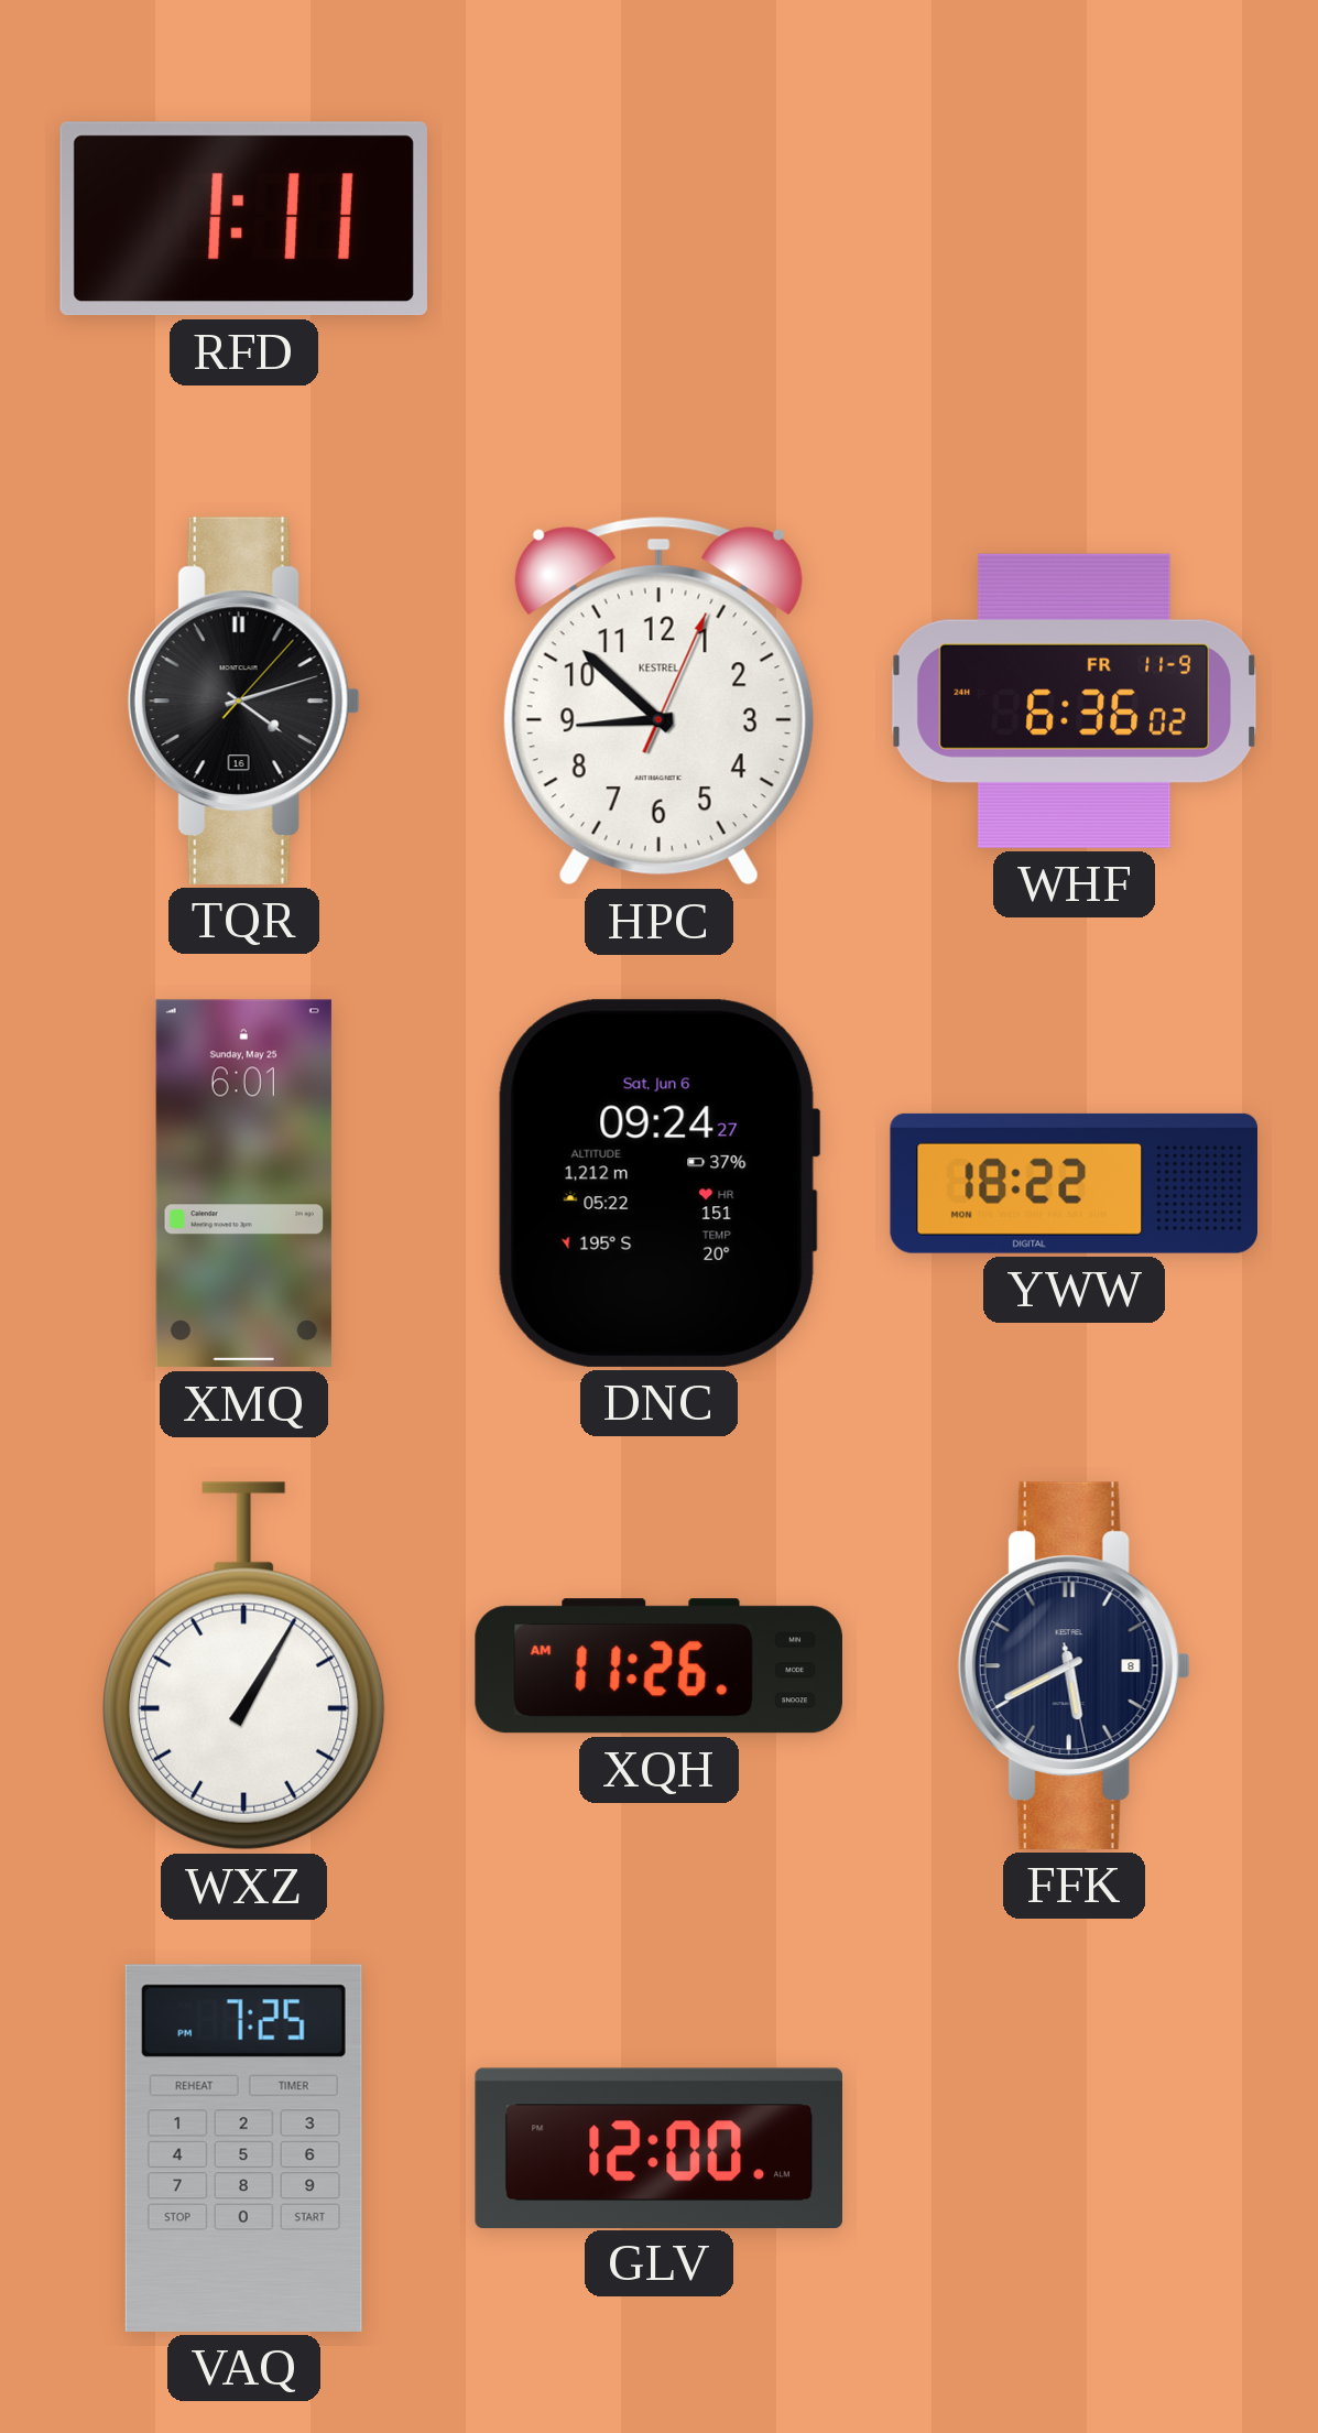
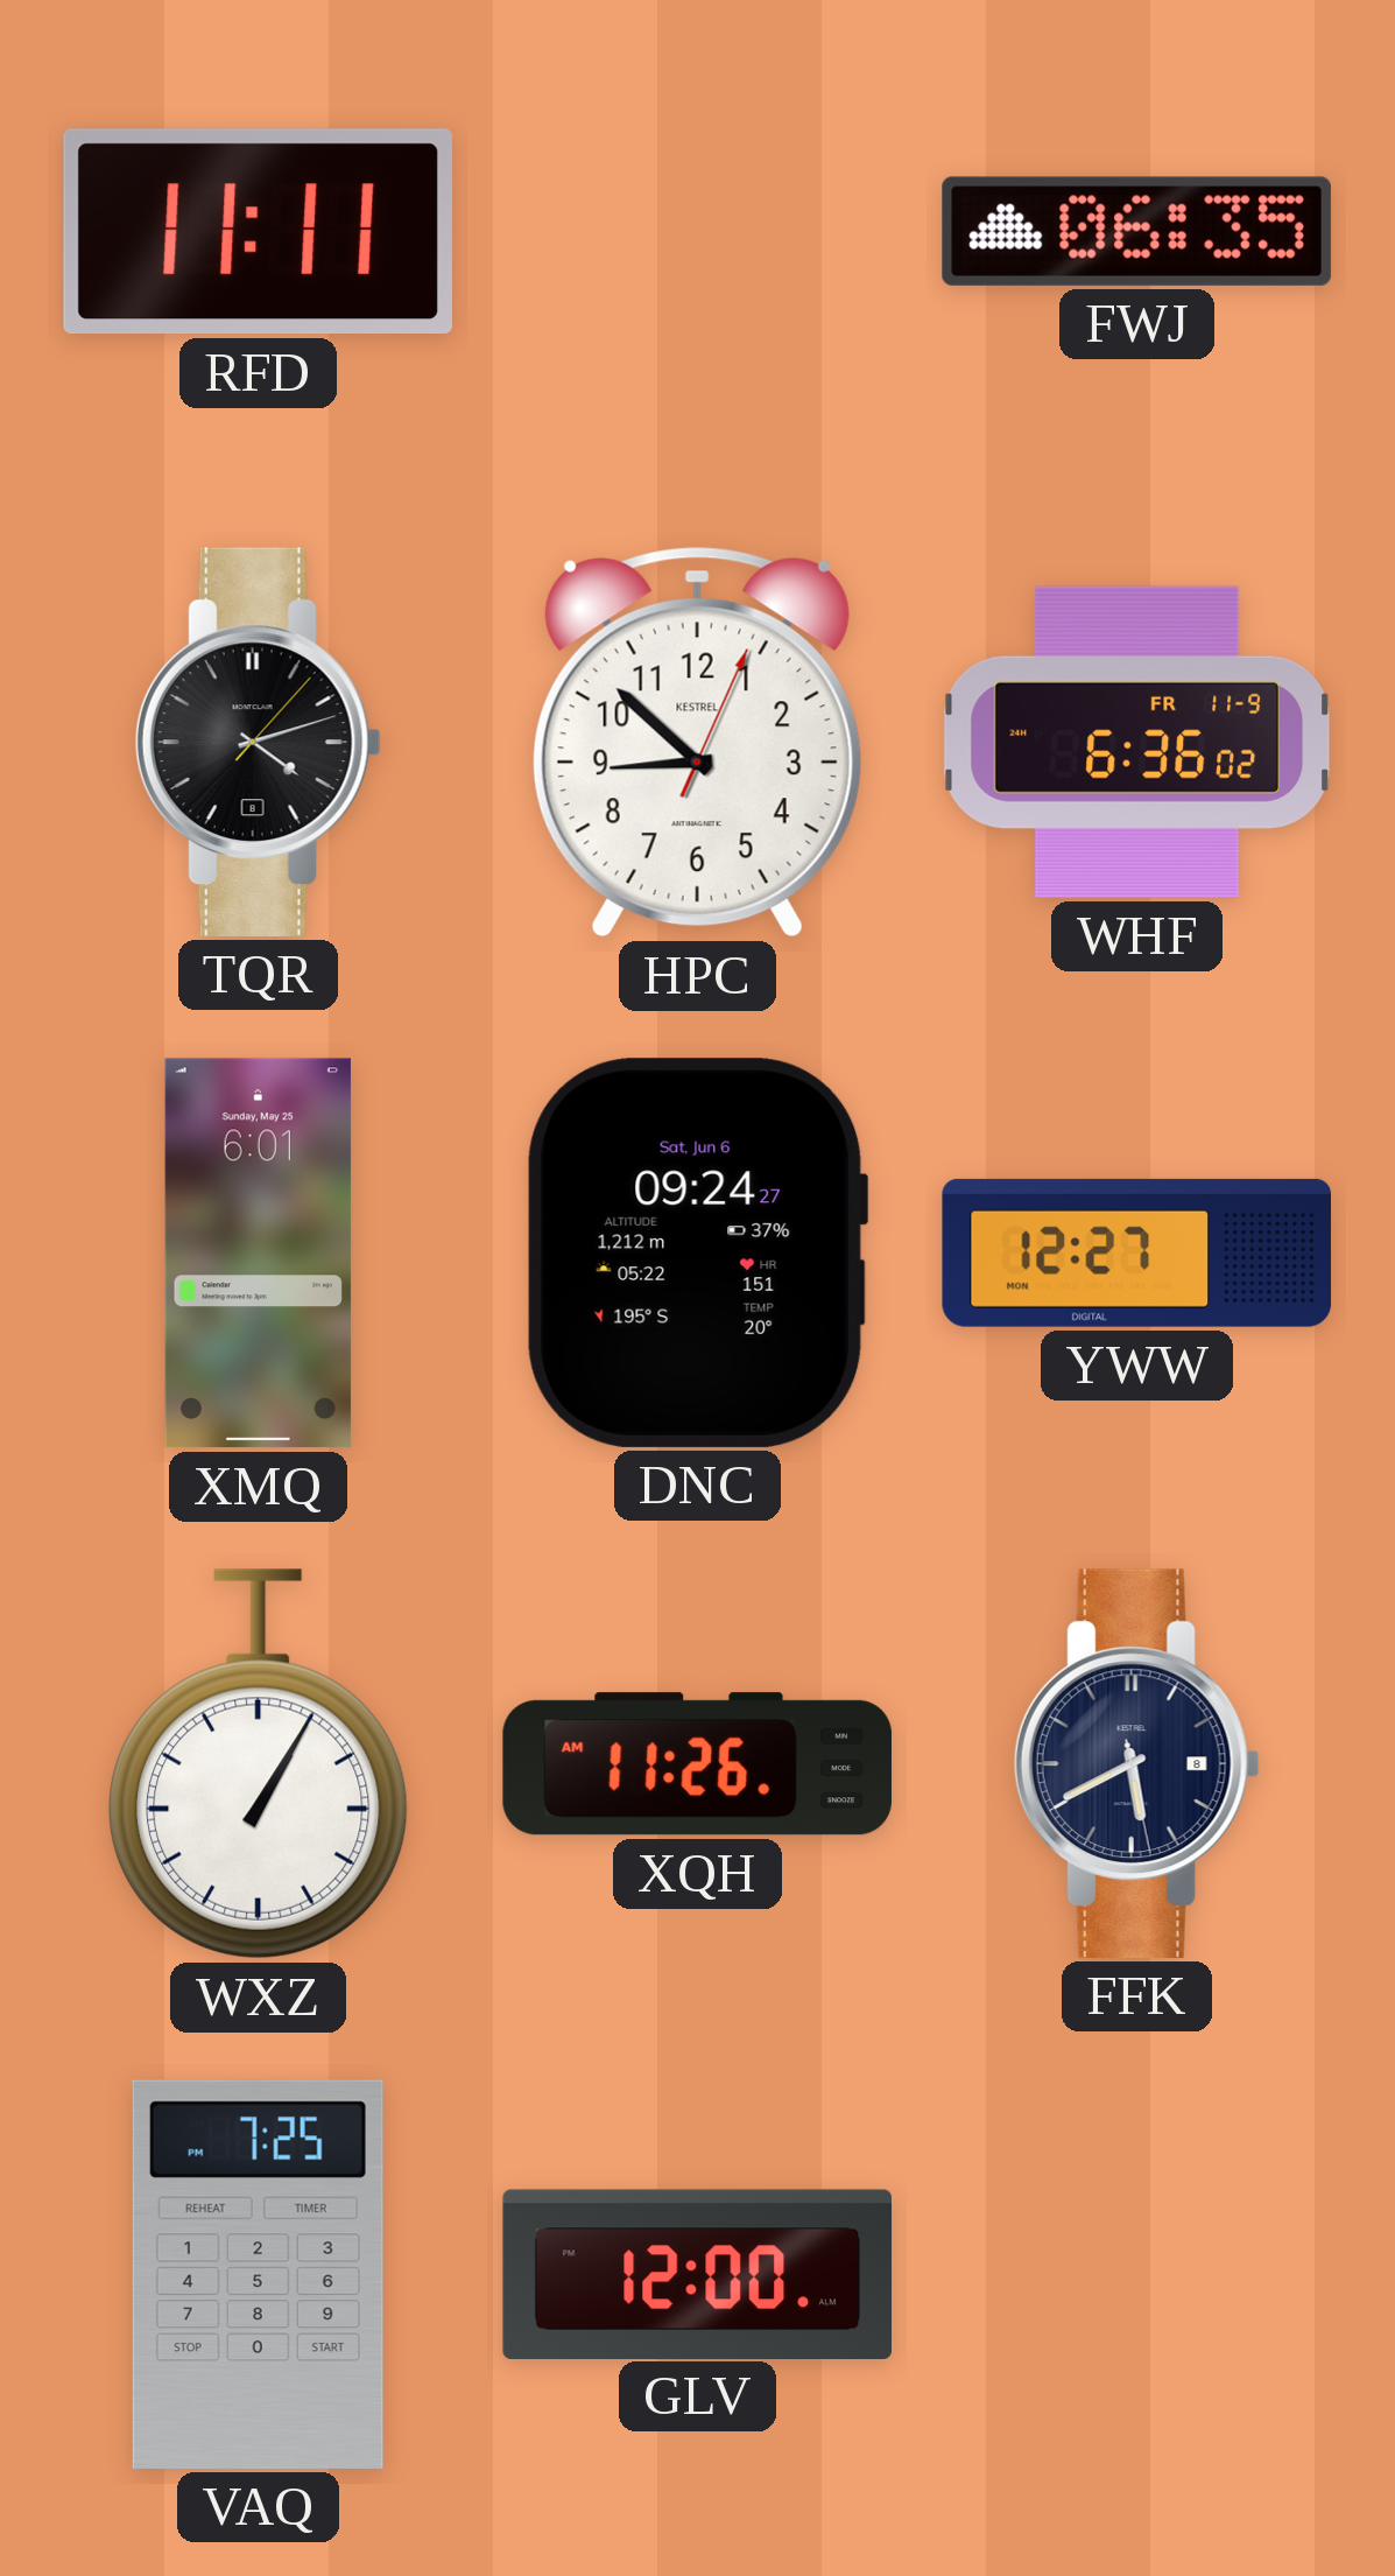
RFD: 1:11 -> 11:11 (258, 232)
FWJ: none -> 06:35 (1136, 231)
TQR date: 16 -> 8 (258, 742)
YWW: 18:22 -> 12:27 (1136, 1252)
